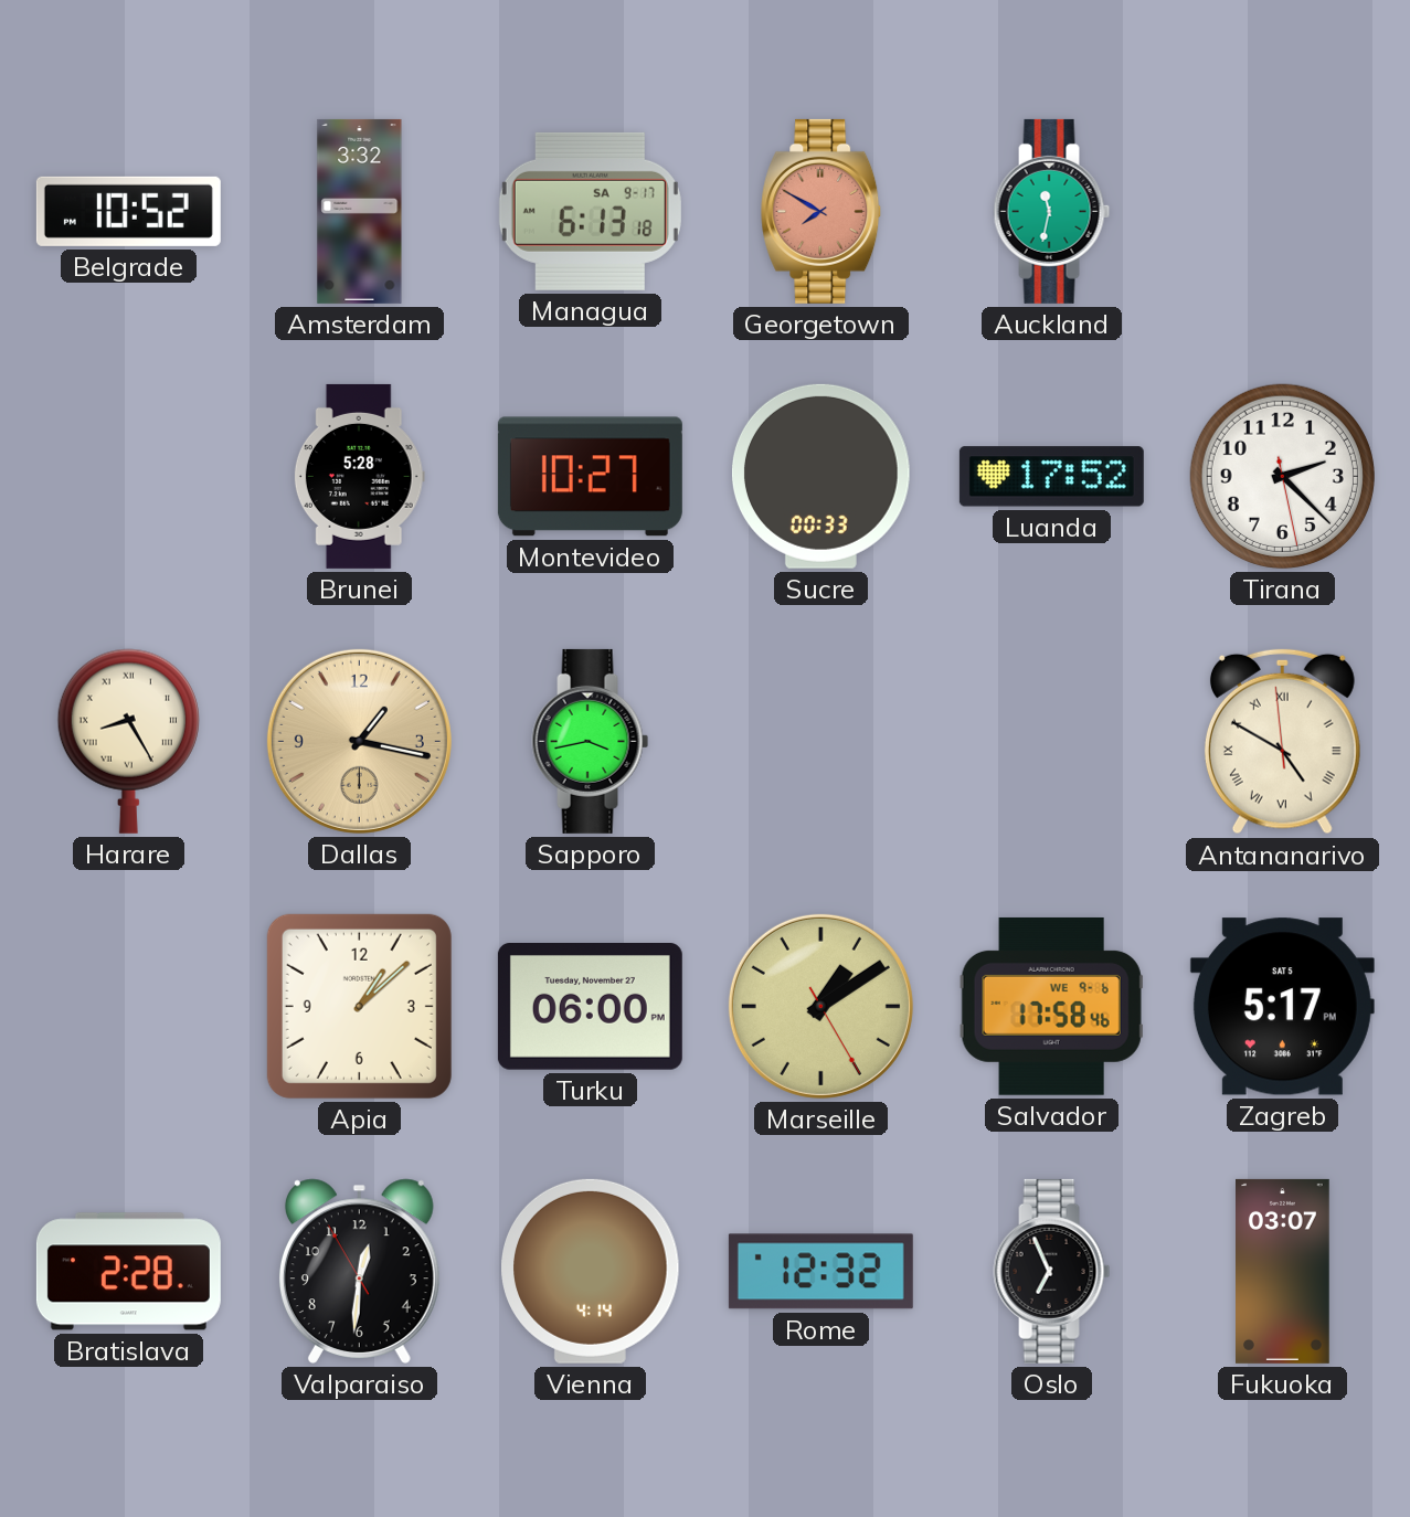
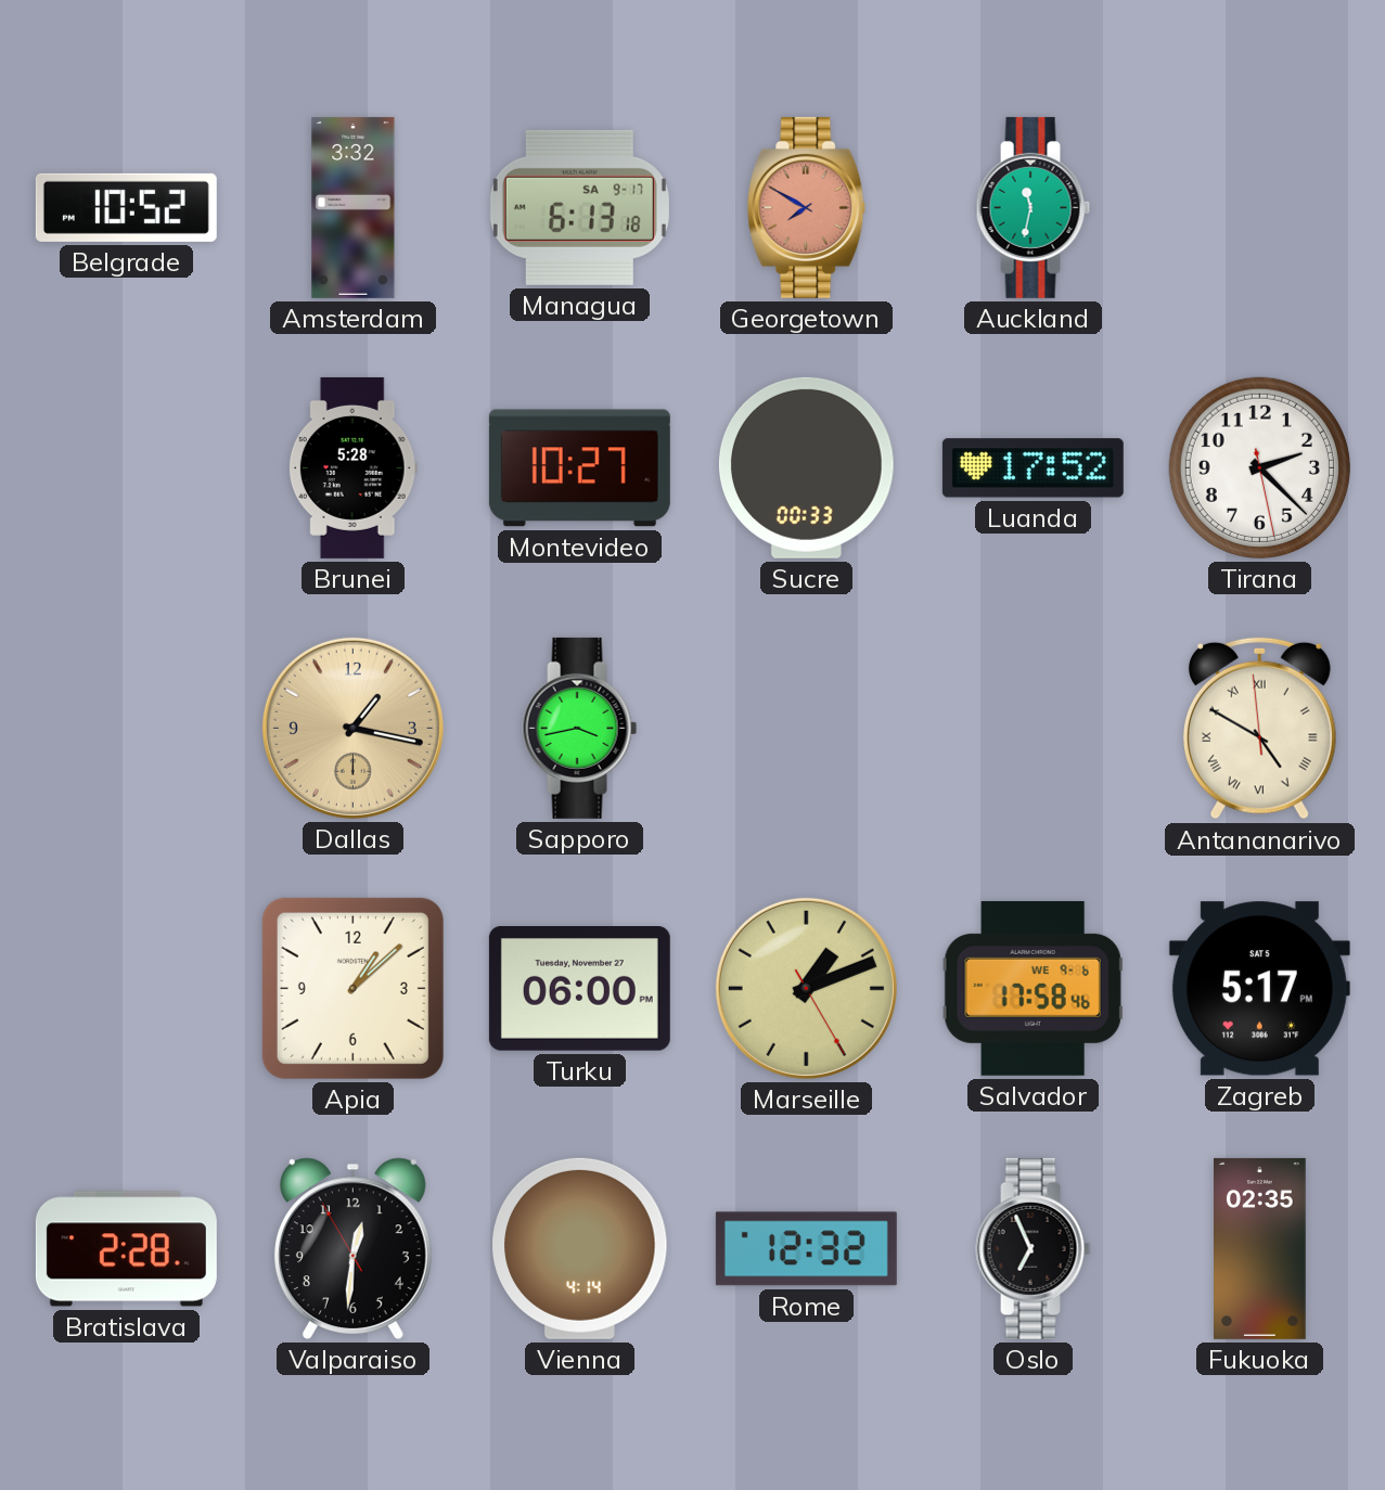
Harare: 8:25 -> none (128, 741)
Marseille: 1:09 -> 1:11 (806, 988)
Fukuoka: 03:07 -> 02:35 (1260, 1248)
